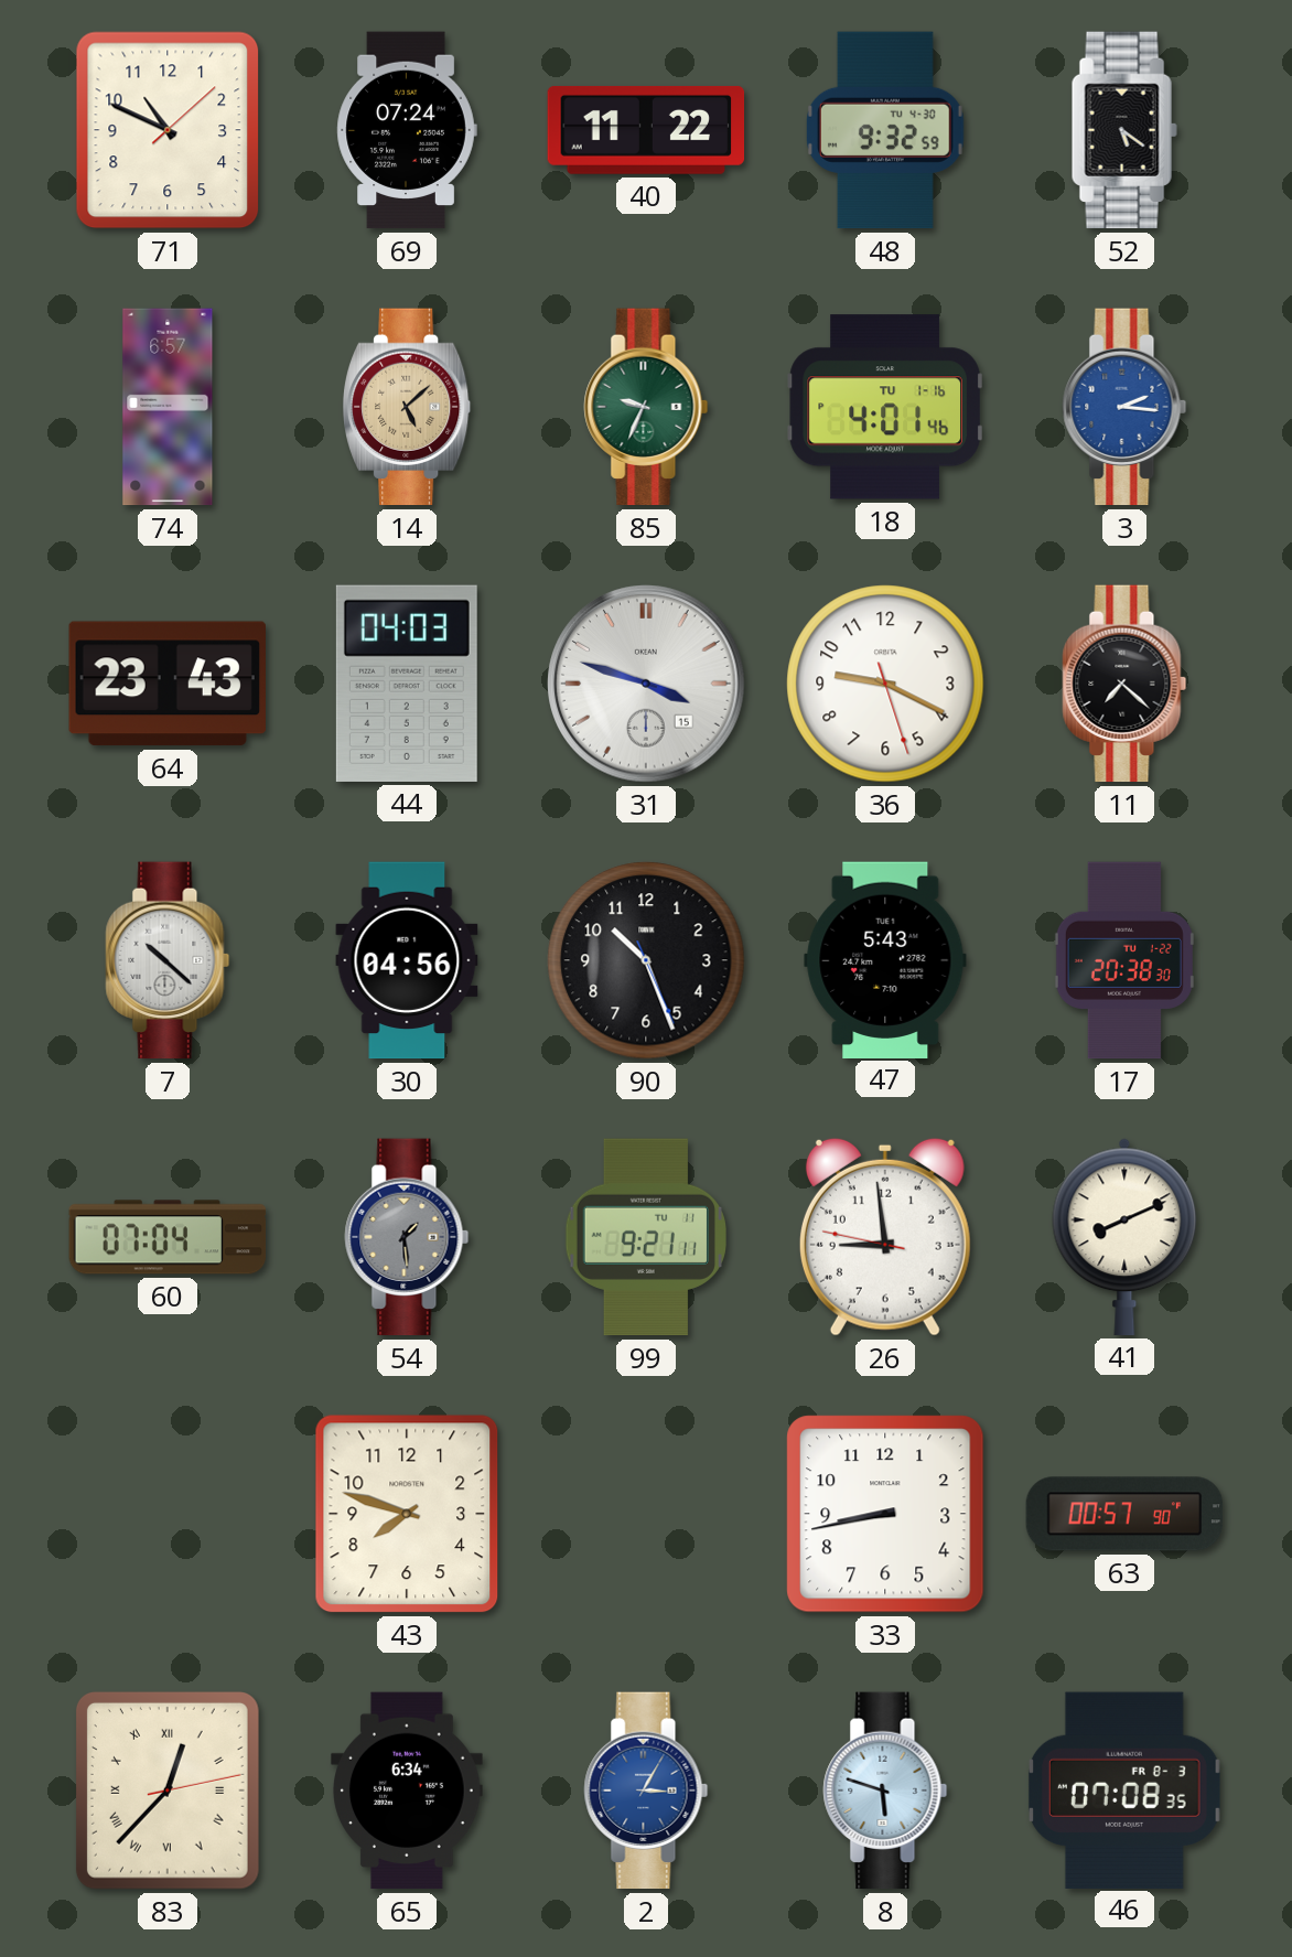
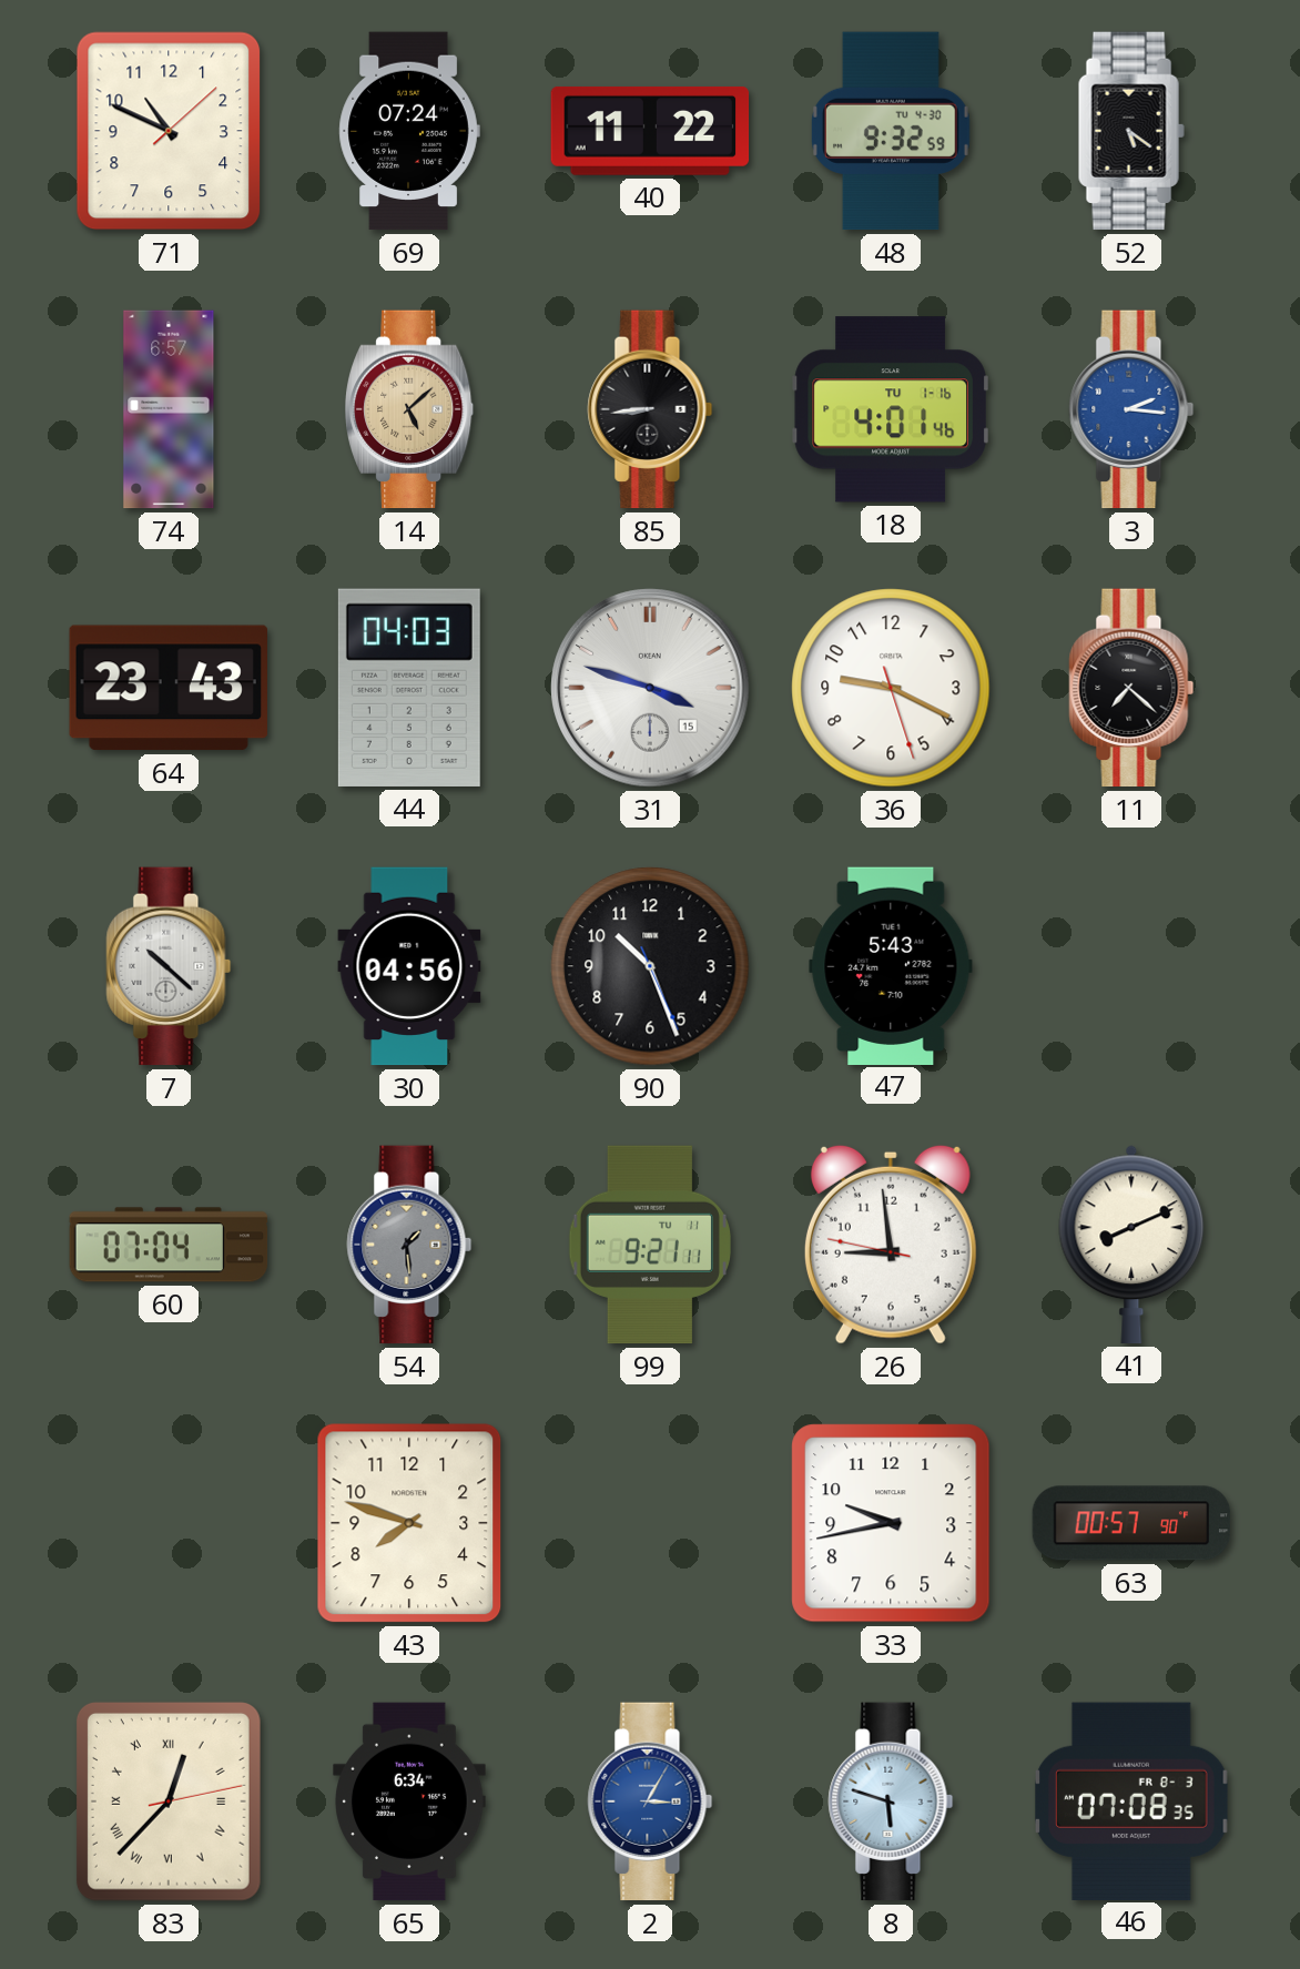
85: 9:34 -> 8:44 (650, 409)
85 dial: green -> black (650, 409)
17: 20:38 -> none (1124, 960)
33: 8:43 -> 9:43 (891, 1523)
